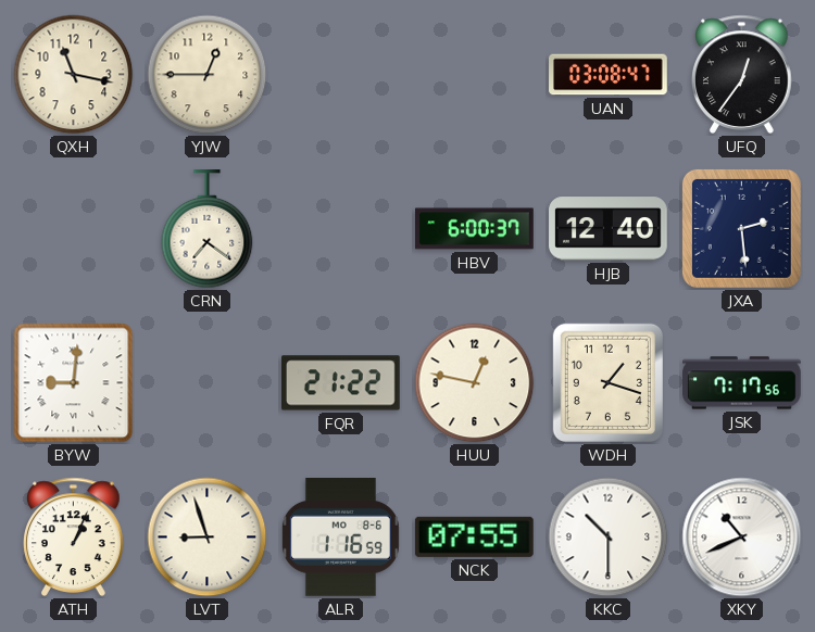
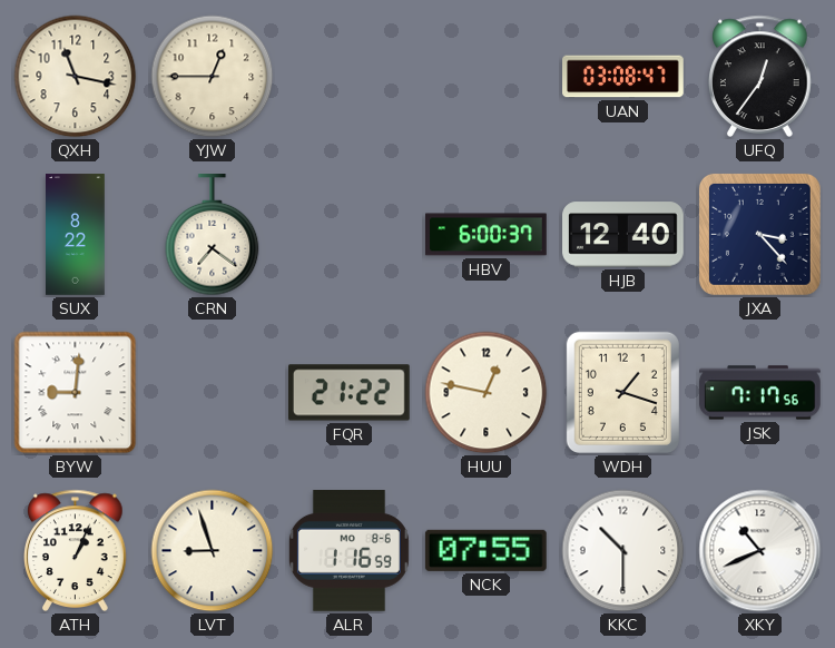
SUX: none -> 8:22 (76, 235)
JXA: 2:29 -> 3:23 (759, 234)
